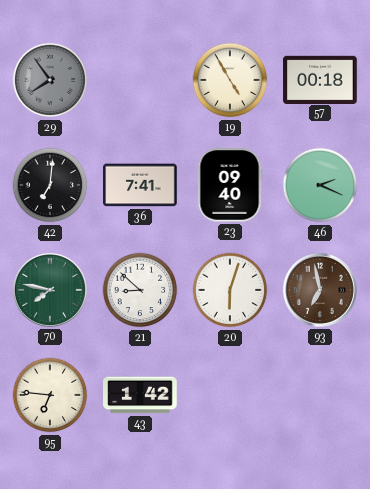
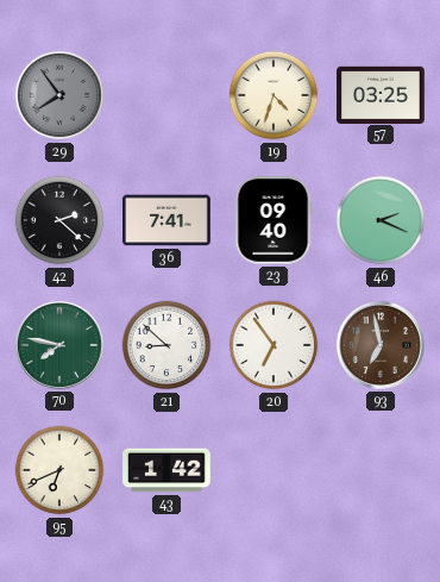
19: 4:55 -> 4:33 (274, 95)
57: 00:18 -> 03:25 (381, 94)
42: 7:01 -> 2:22 (59, 220)
20: 6:03 -> 6:54 (274, 345)
95: 6:46 -> 6:41 (59, 470)
